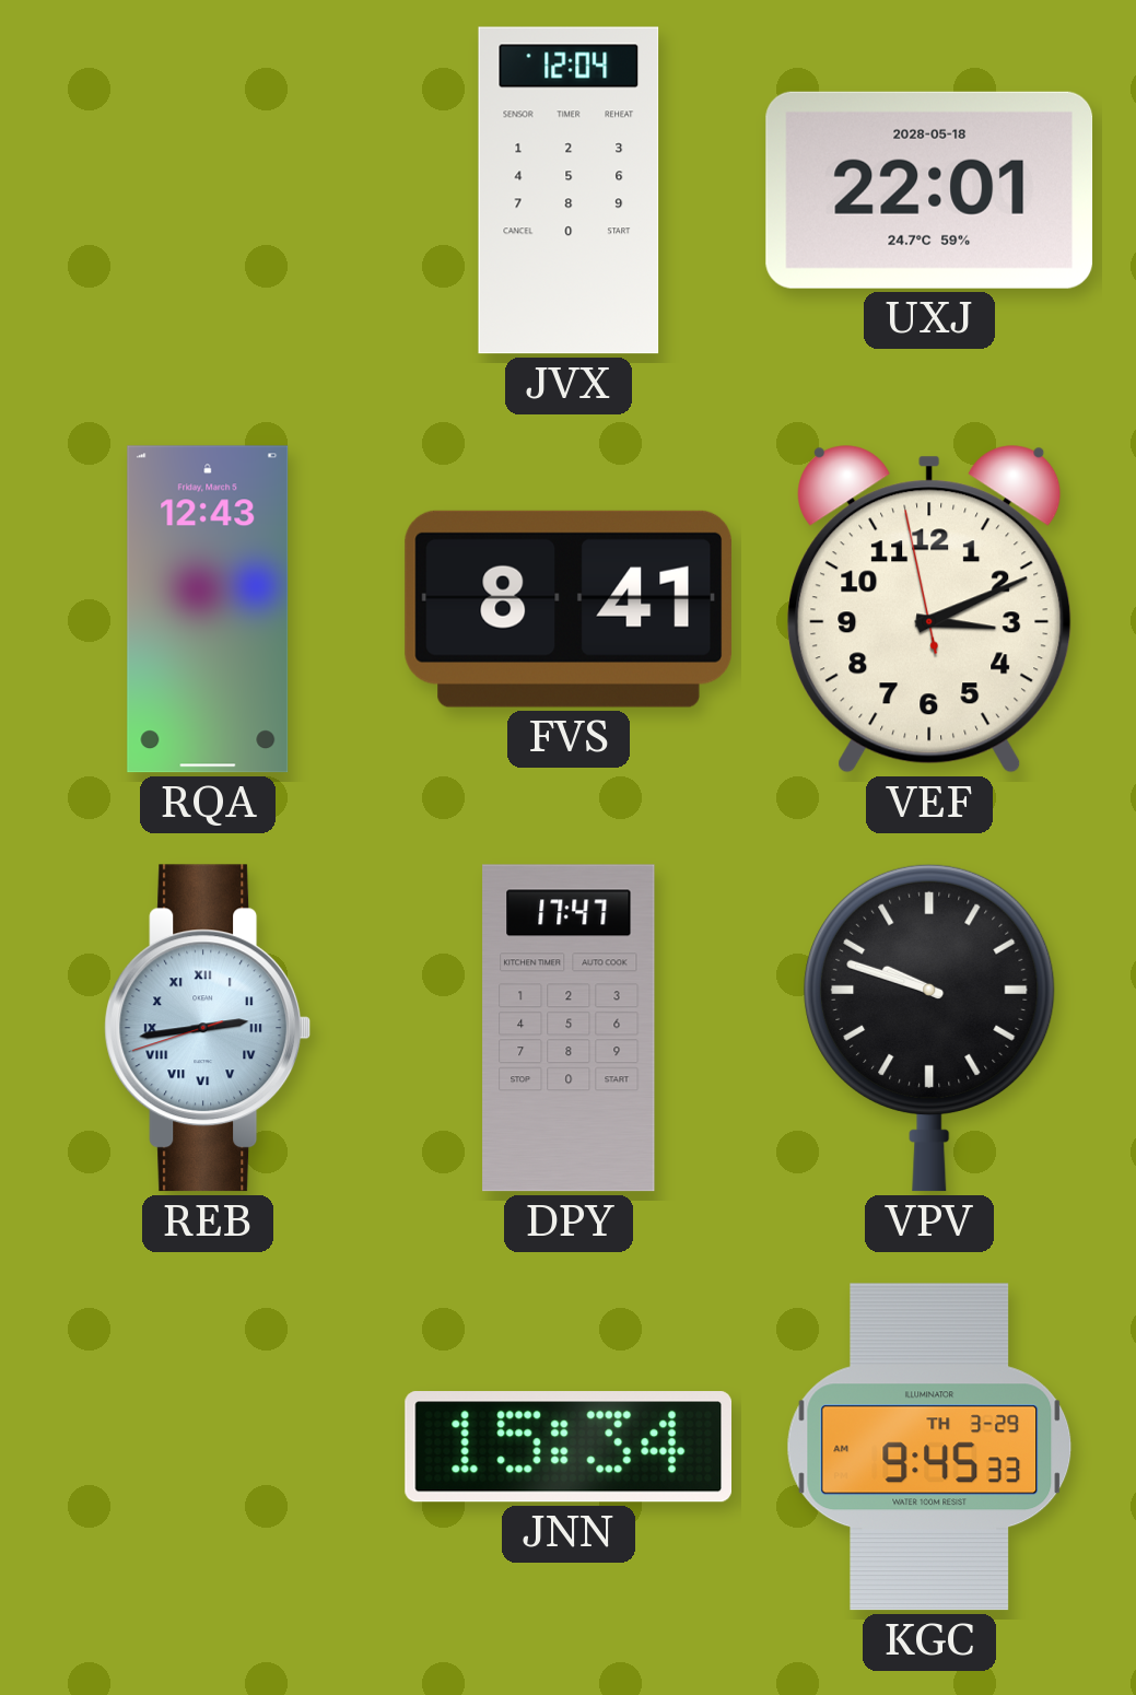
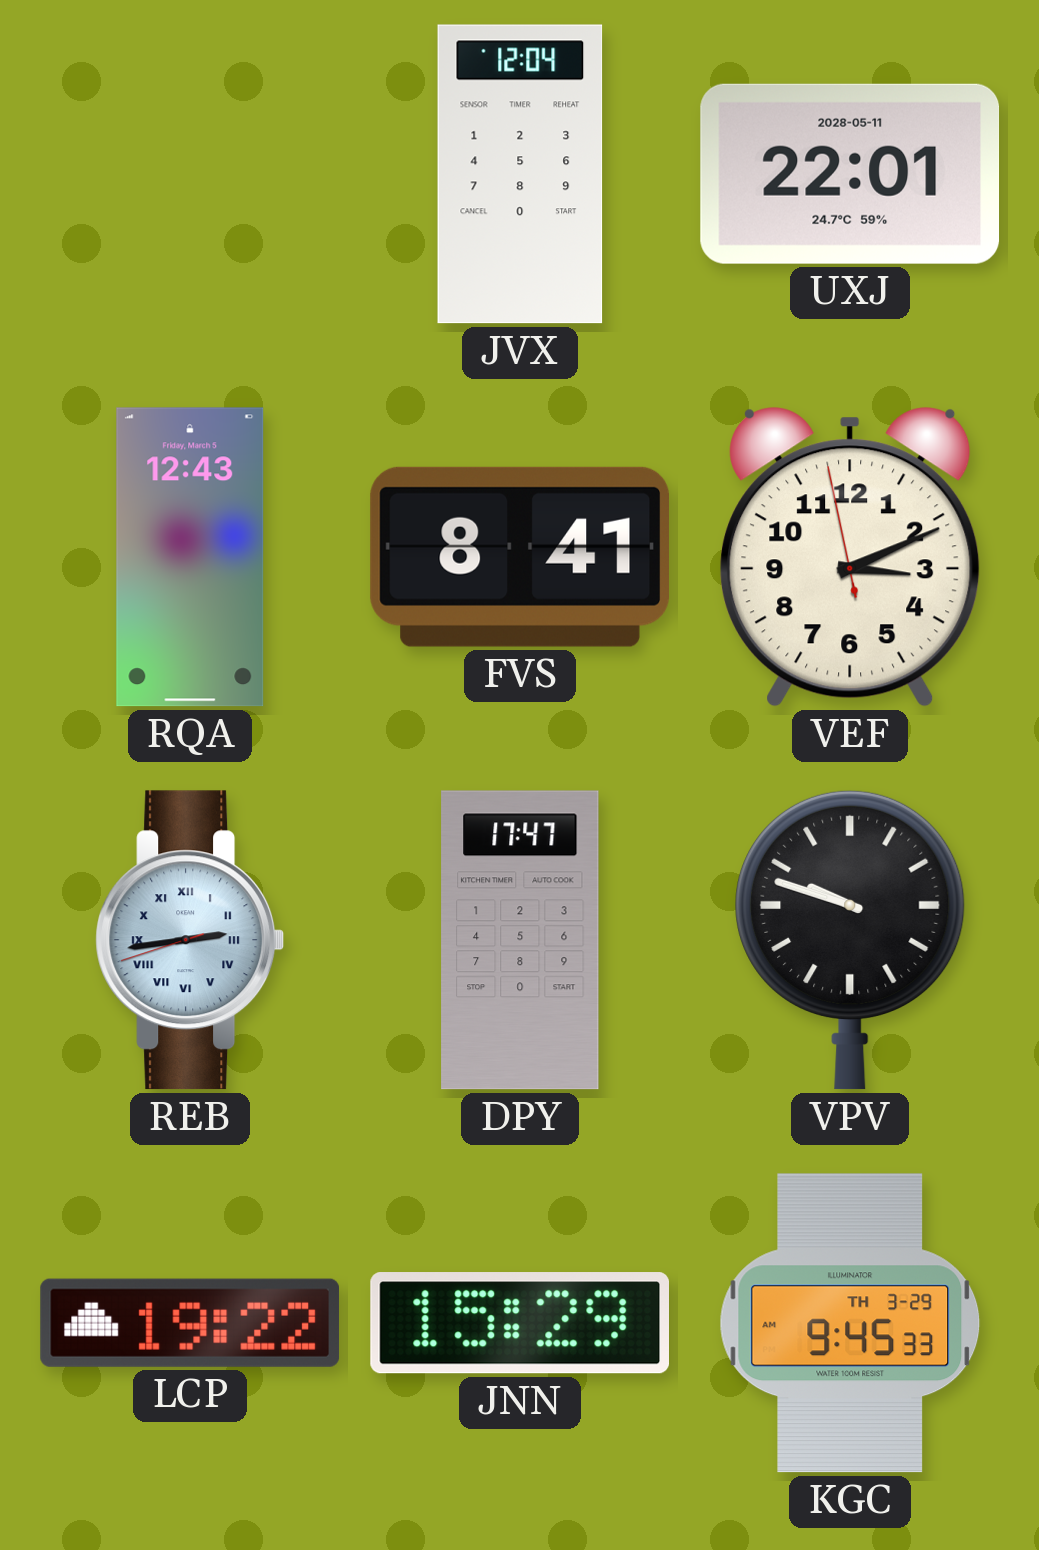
UXJ date: 2028-05-18 -> 2028-05-11 (850, 174)
LCP: none -> 19:22 (190, 1323)
JNN: 15:34 -> 15:29 (519, 1323)
